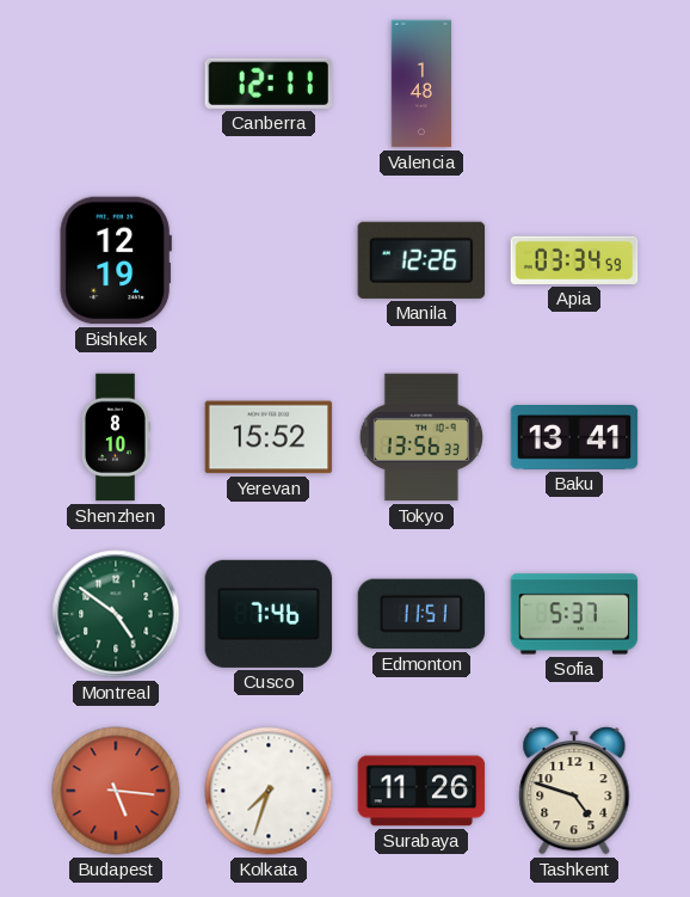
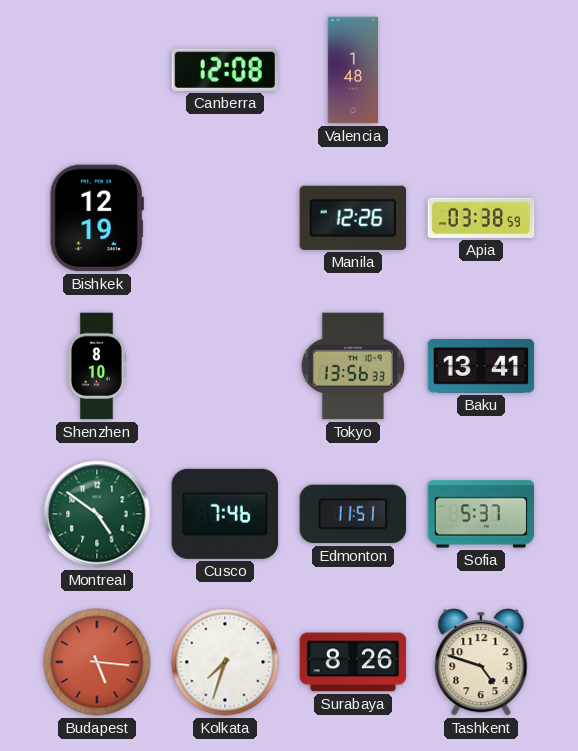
Canberra: 12:11 -> 12:08 (224, 70)
Apia: 03:34 -> 03:38 (481, 218)
Yerevan: 15:52 -> none (269, 437)
Surabaya: 11:26 -> 8:26 (353, 662)
